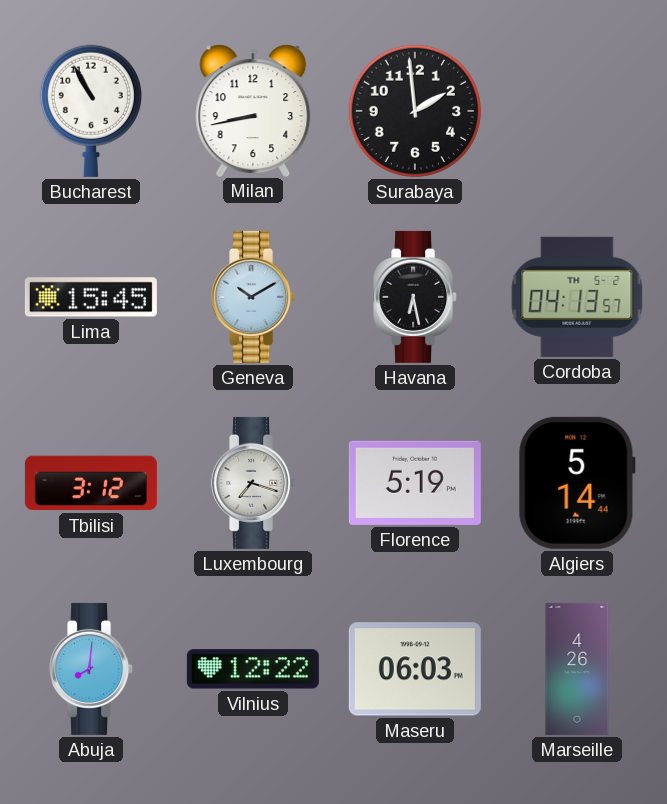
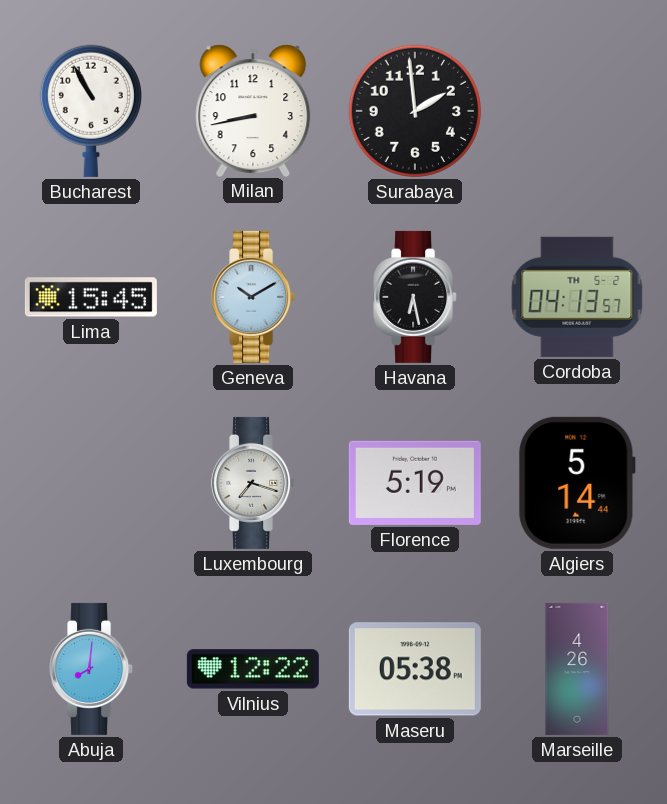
Tbilisi: 3:12 -> none (91, 483)
Maseru: 06:03 -> 05:38 (415, 669)
